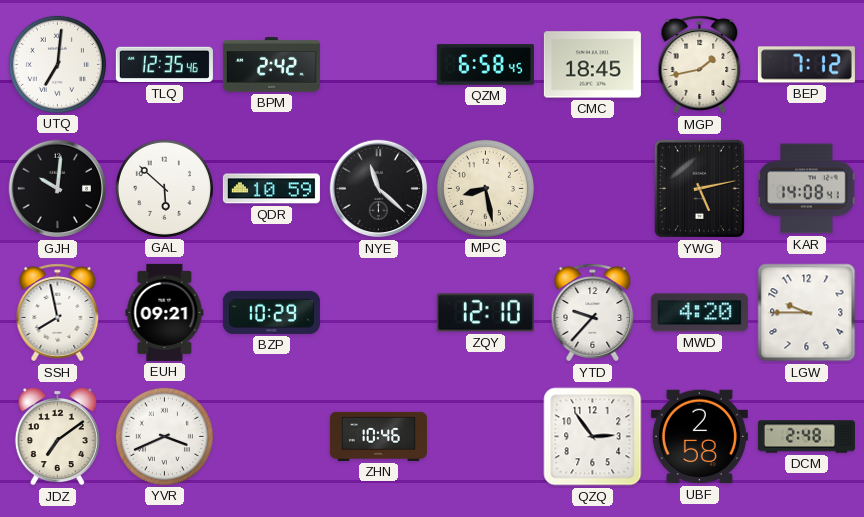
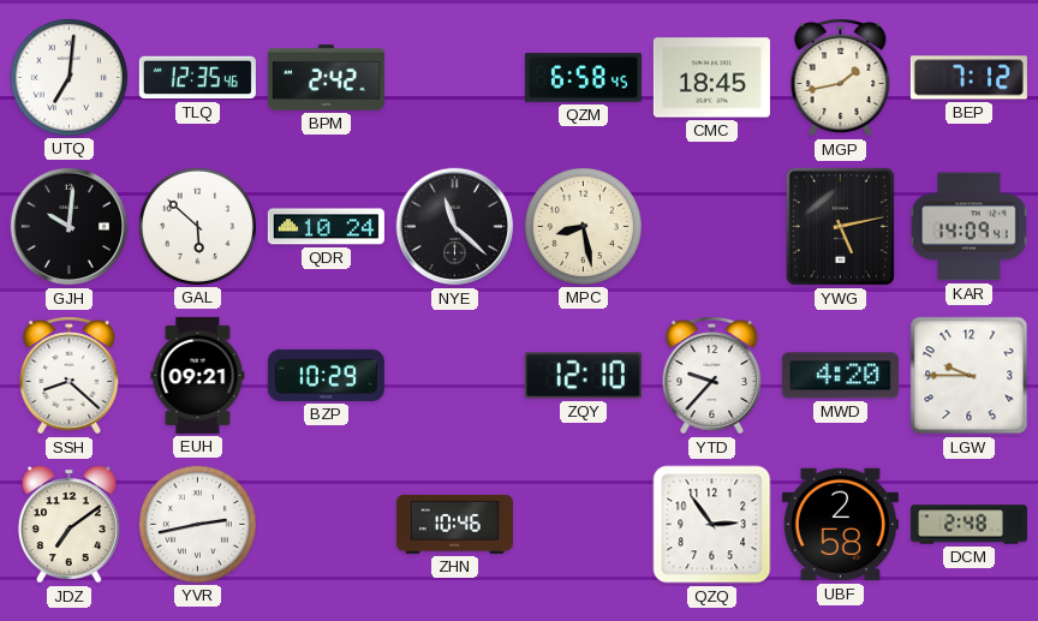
QDR: 10:59 -> 10:24 (326, 227)
KAR: 14:08 -> 14:09 (970, 227)
SSH: 7:58 -> 8:22 (70, 376)
YVR: 3:41 -> 2:43 (197, 524)
